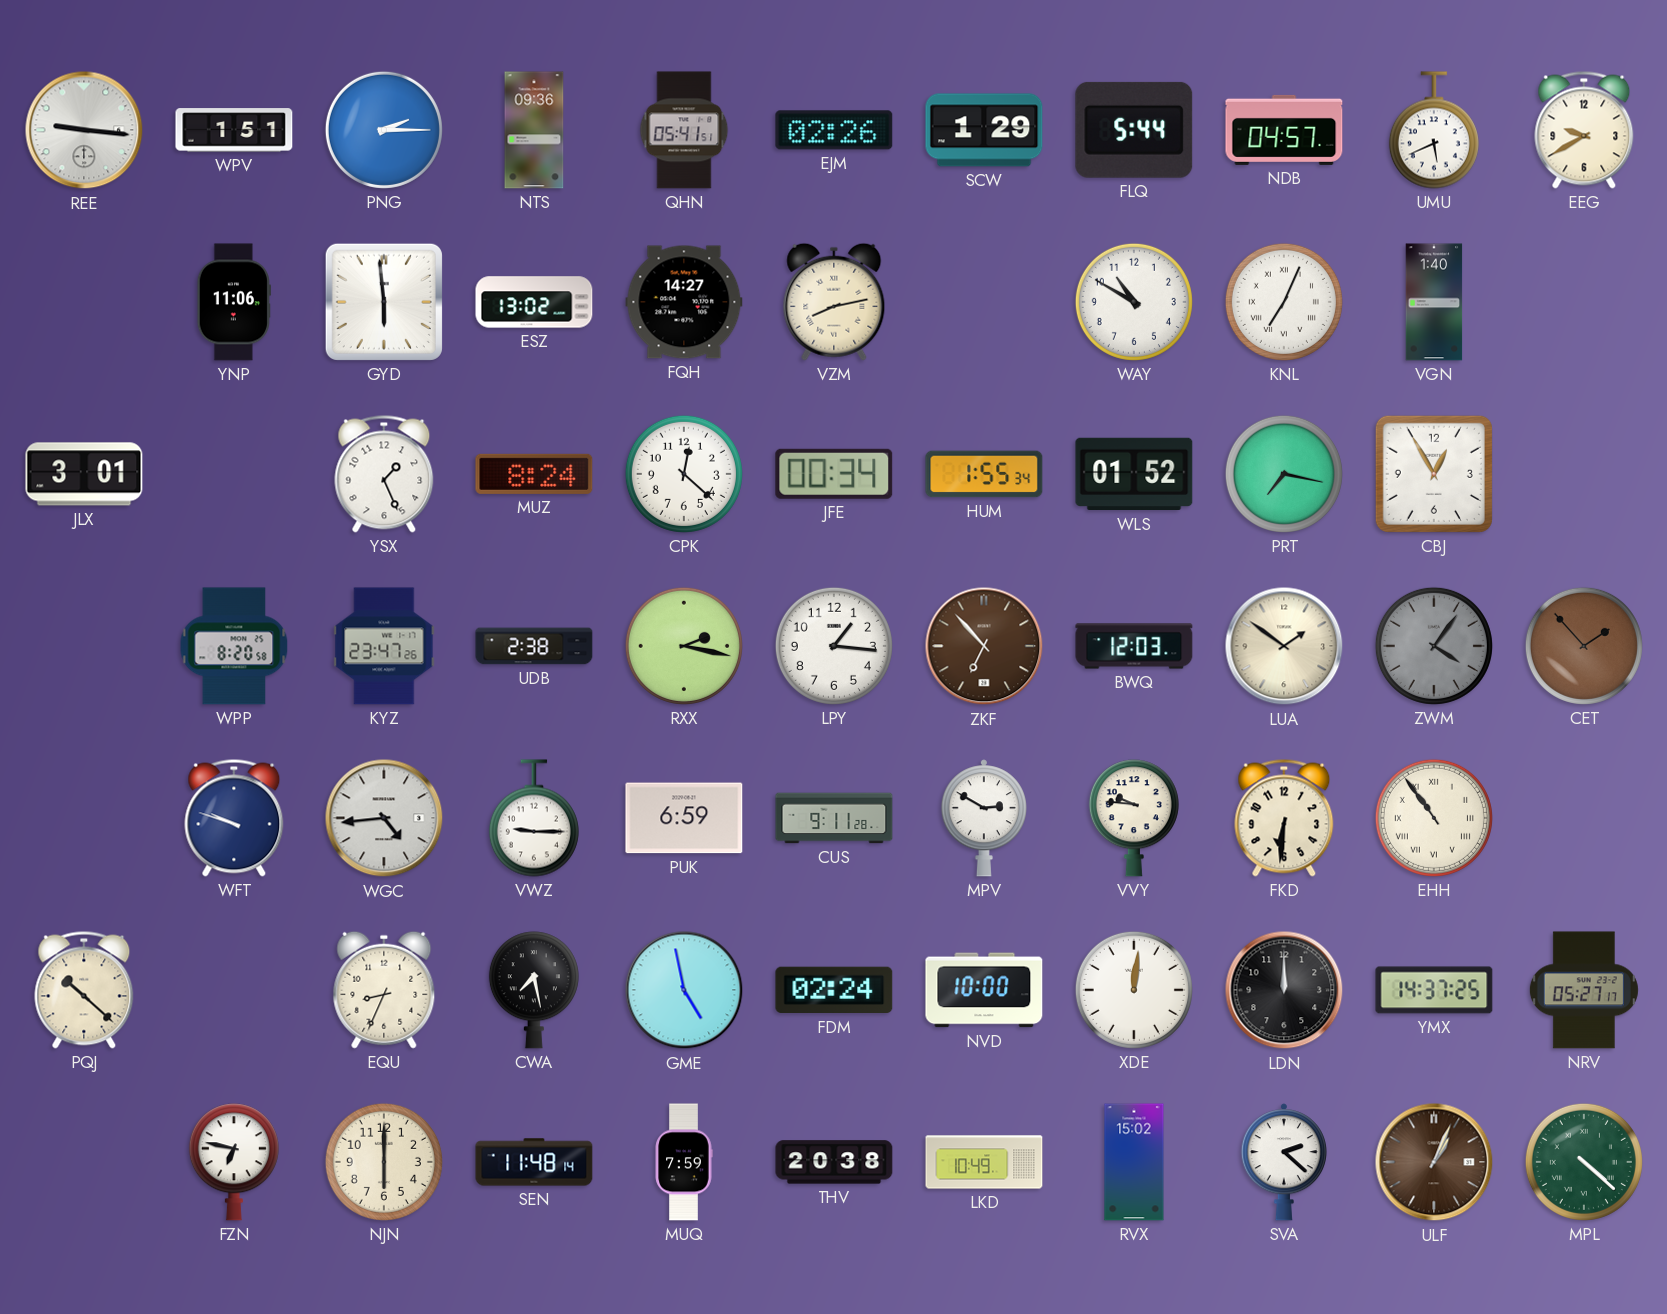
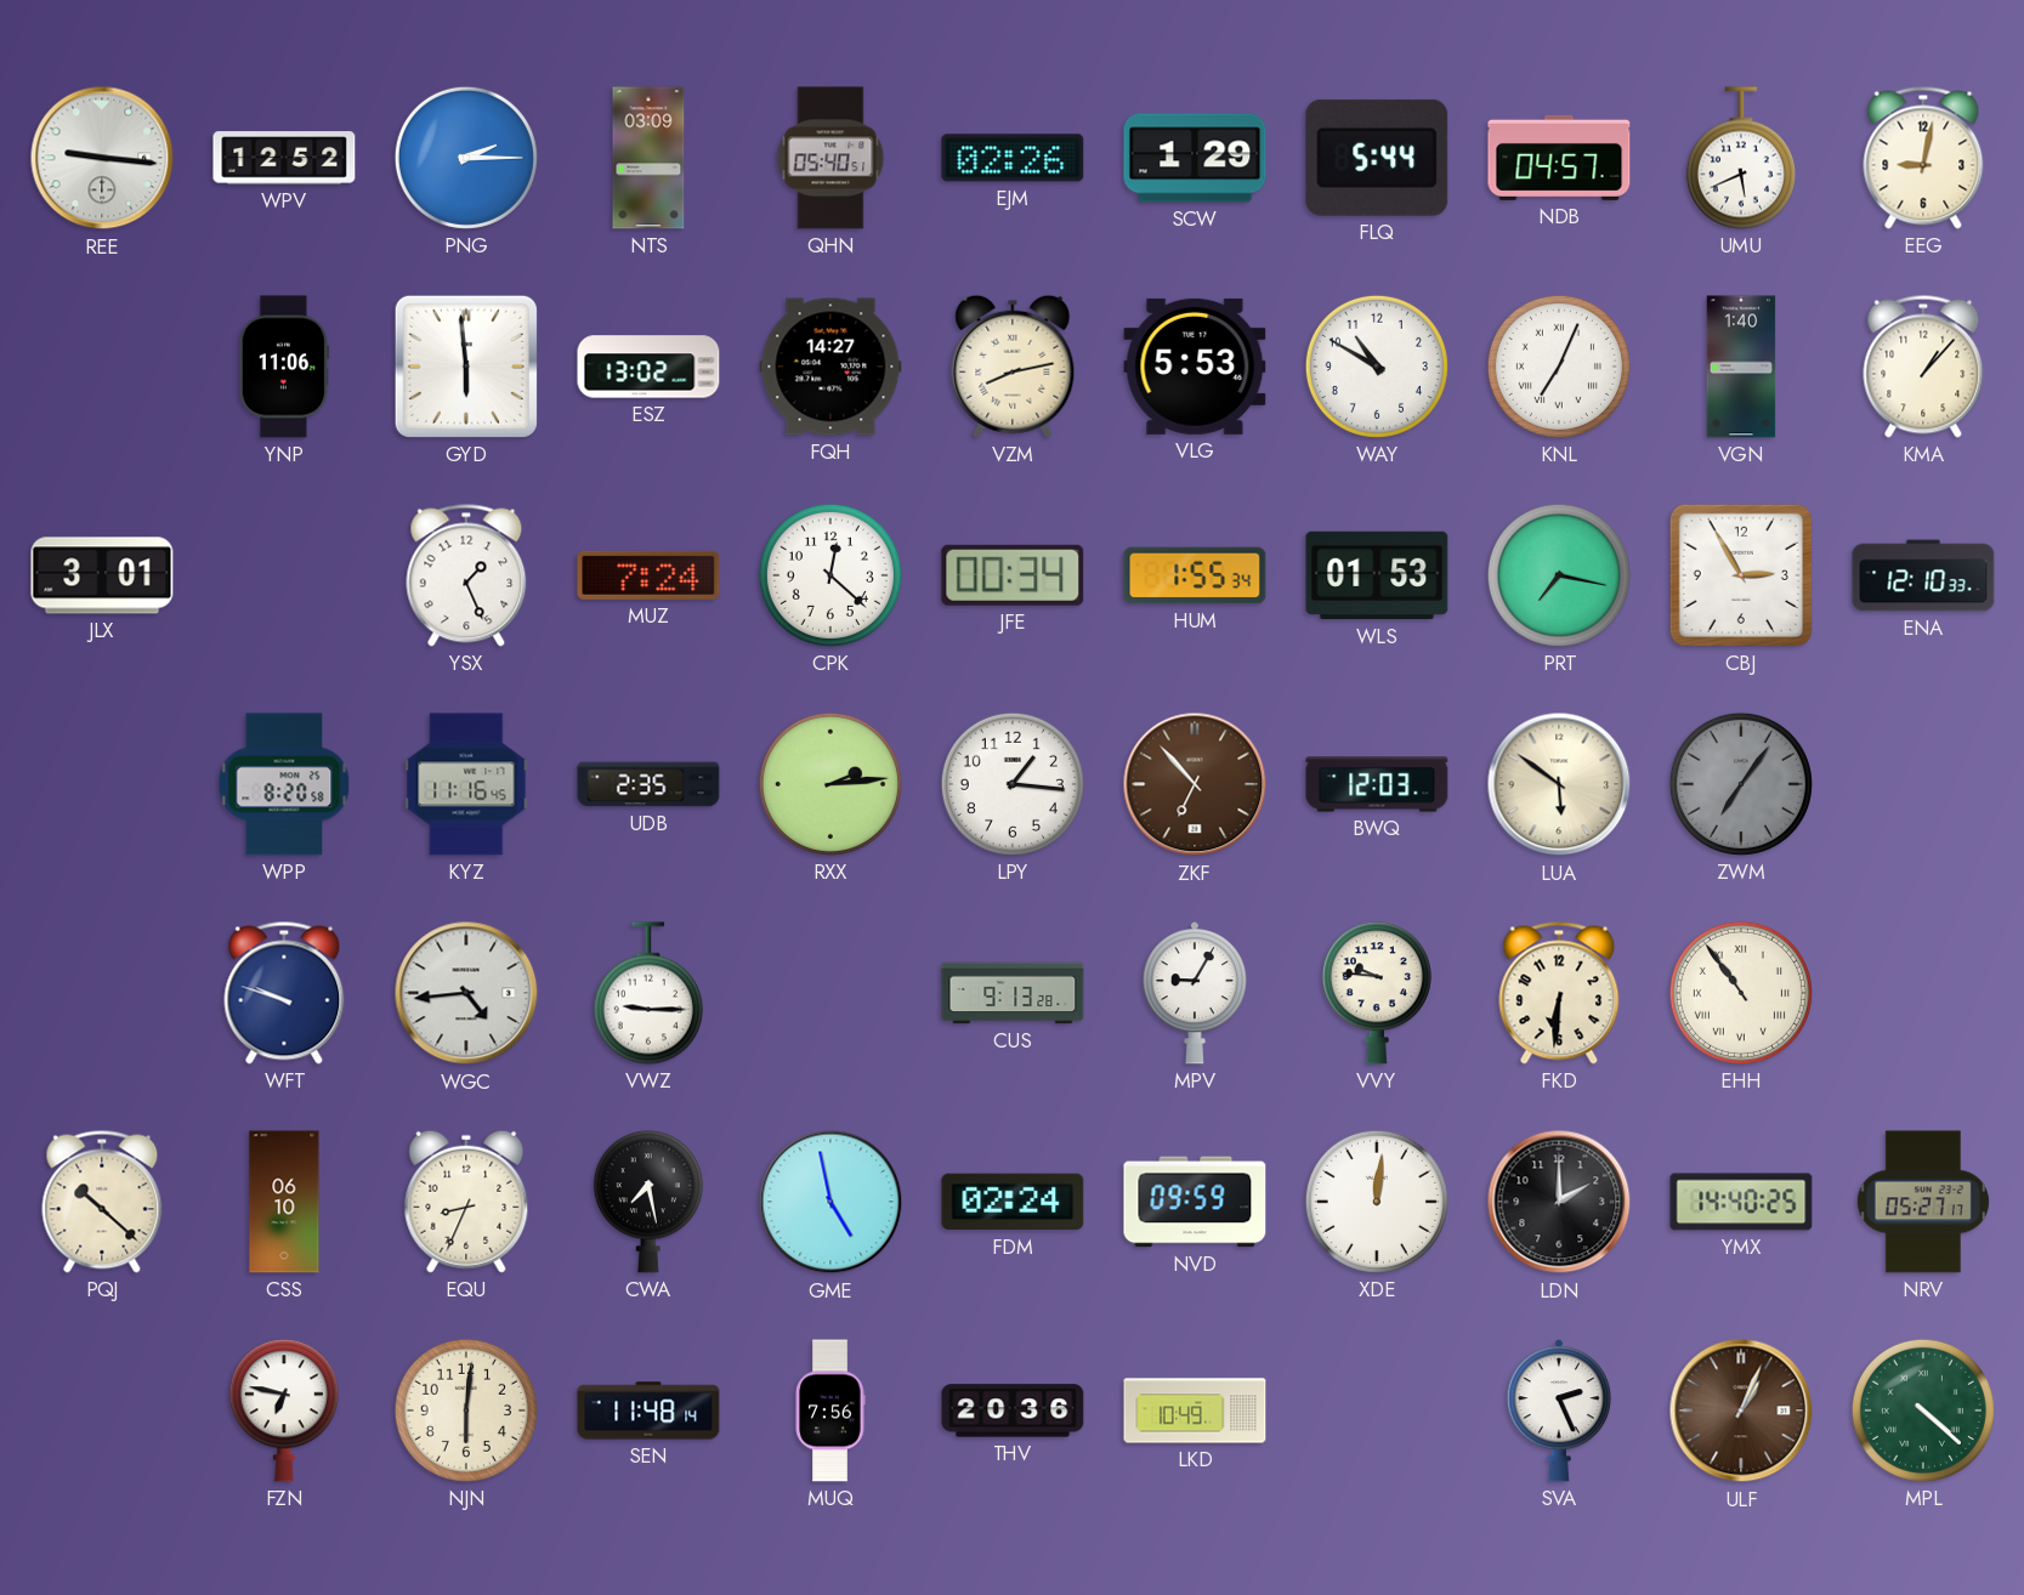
WPV: 1:51 -> 12:52 (284, 158)
NTS: 09:36 -> 03:09 (648, 158)
QHN: 05:41 -> 05:40 (830, 158)
EEG: 9:40 -> 9:02 (1923, 158)
VLG: none -> 5:53 (1195, 367)
KMA: none -> 1:07 (1923, 367)
MUZ: 8:24 -> 7:24 (648, 575)
WLS: 01:52 -> 01:53 (1377, 575)
CBJ: 12:55 -> 2:55 (1741, 575)
ENA: none -> 12:10 (1923, 575)
KYZ: 23:47 -> 11:16 (466, 784)
UDB: 2:38 -> 2:35 (648, 784)
RXX: 2:17 -> 2:14 (830, 784)
LUA: 1:51 -> 5:51 (1559, 784)
ZWM: 4:06 -> 7:06 (1741, 784)
CET: 1:53 -> none (1584, 646)
PUK: 6:59 -> none (684, 818)
CUS: 9:11 -> 9:13 (1013, 993)
MPV: 2:50 -> 9:05 (1195, 993)
CSS: none -> 06:10 (284, 1202)
NVD: 10:00 -> 09:59 (1195, 1202)
LDN: 12:00 -> 2:00 (1559, 1202)
YMX: 14:37 -> 14:40 (1741, 1202)
NJN: 6:00 -> 6:01 (466, 1410)
MUQ: 7:59 -> 7:56 (830, 1410)
THV: 20:38 -> 20:36 (1013, 1410)
RVX: 15:02 -> none (1134, 1162)
SVA: 2:22 -> 2:26 (1559, 1410)
